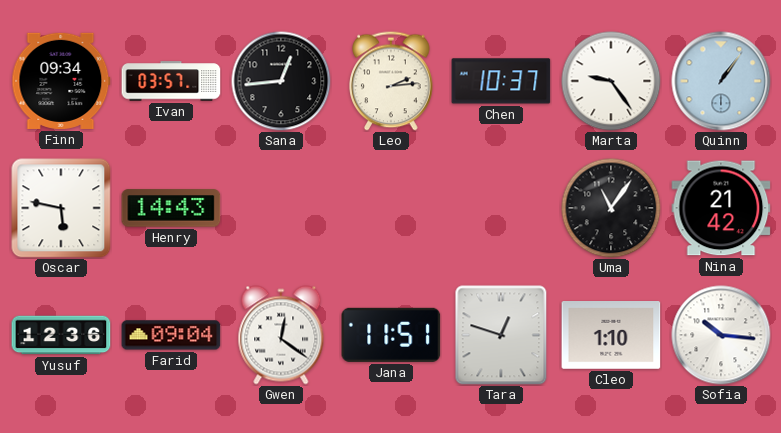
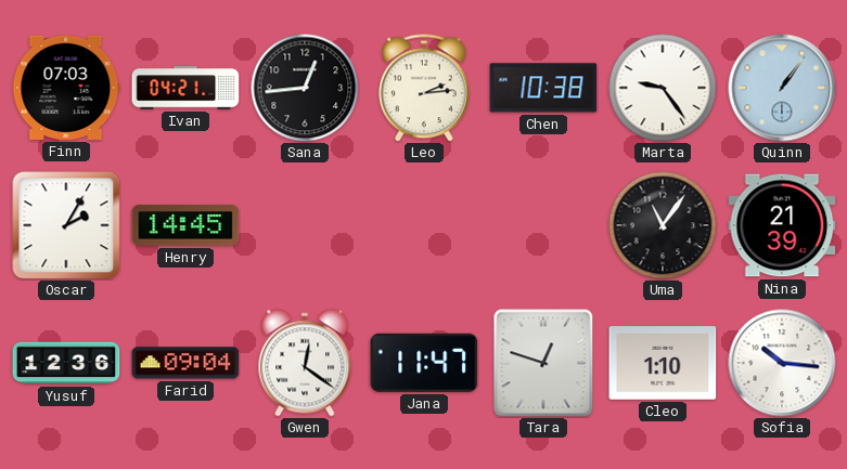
Finn: 09:34 -> 07:03 (66, 88)
Ivan: 03:57 -> 04:21 (185, 88)
Chen: 10:37 -> 10:38 (543, 88)
Oscar: 5:47 -> 2:05 (66, 225)
Henry: 14:43 -> 14:45 (185, 225)
Nina: 21:42 -> 21:39 (782, 225)
Jana: 11:51 -> 11:47 (424, 363)
